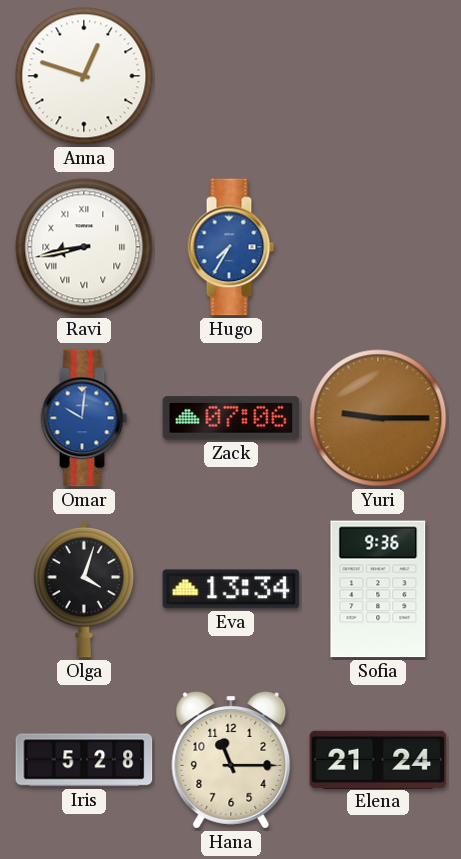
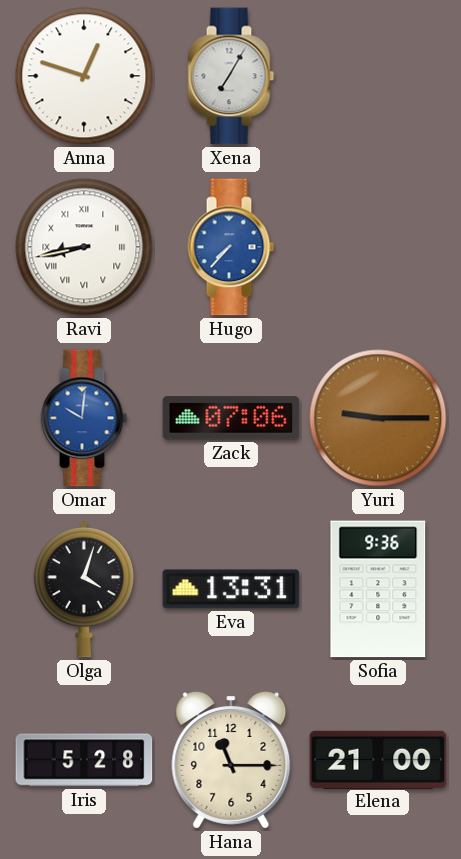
Xena: none -> 7:05 (231, 76)
Hugo: 7:35 -> 7:37 (231, 247)
Eva: 13:34 -> 13:31 (231, 589)
Elena: 21:24 -> 21:00 (378, 759)
